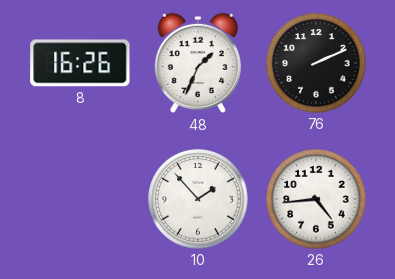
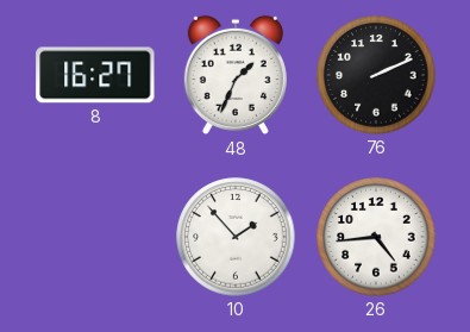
8: 16:26 -> 16:27 (95, 75)
